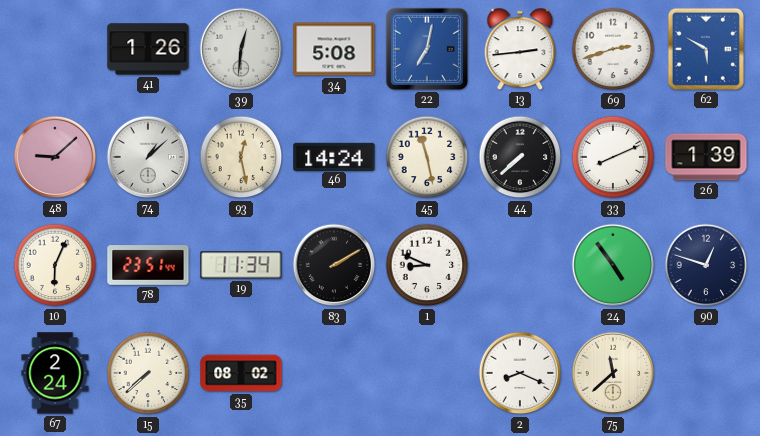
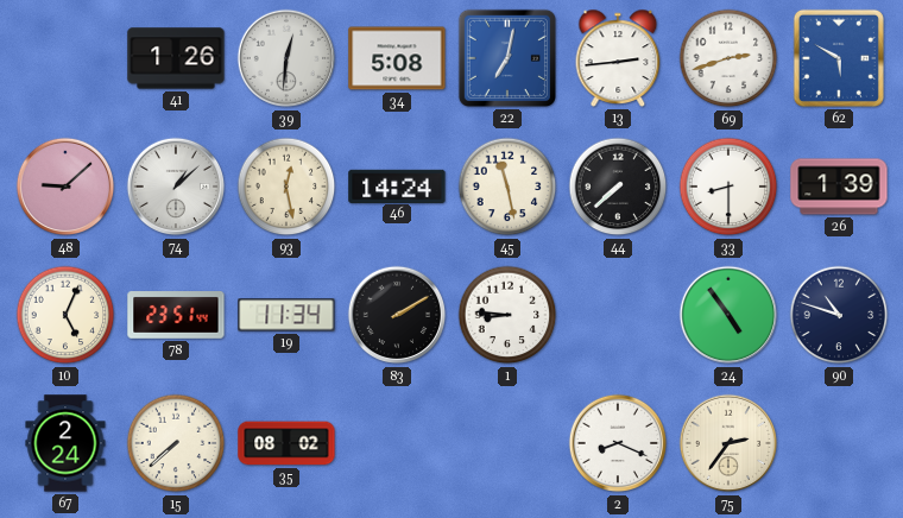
33: 8:11 -> 8:30 (728, 187)
10: 6:04 -> 5:04 (65, 315)
1: 8:49 -> 8:46 (507, 315)
90: 12:48 -> 10:48 (839, 315)
75: 11:38 -> 2:36 (728, 443)
